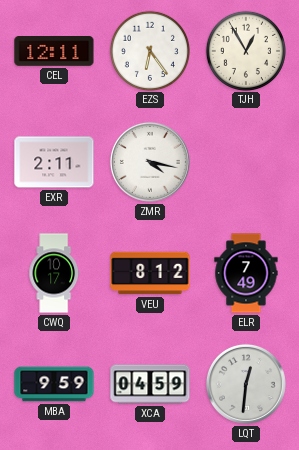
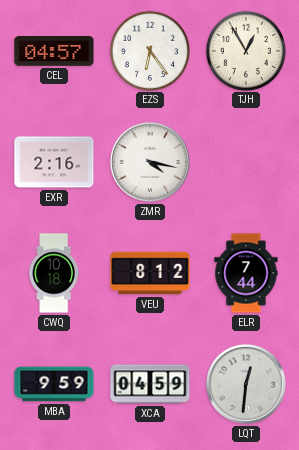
CEL: 12:11 -> 04:57 (54, 52)
EXR: 2:11 -> 2:16 (54, 162)
CWQ: 10:17 -> 10:18 (53, 273)
ELR: 7:49 -> 7:44 (246, 273)
